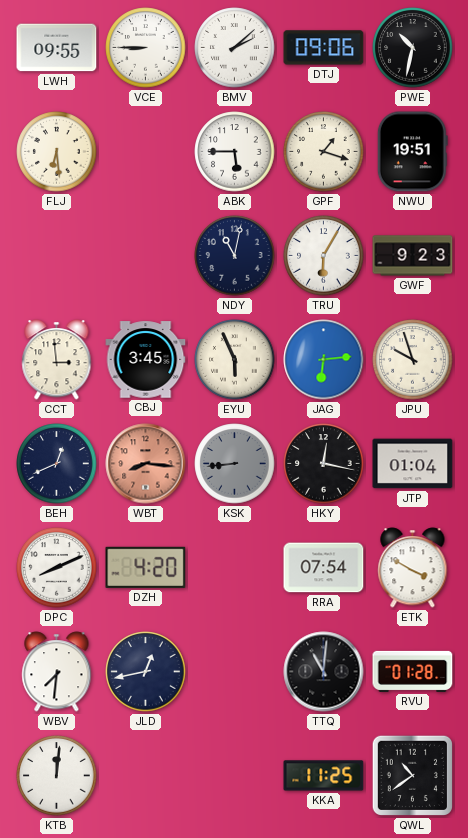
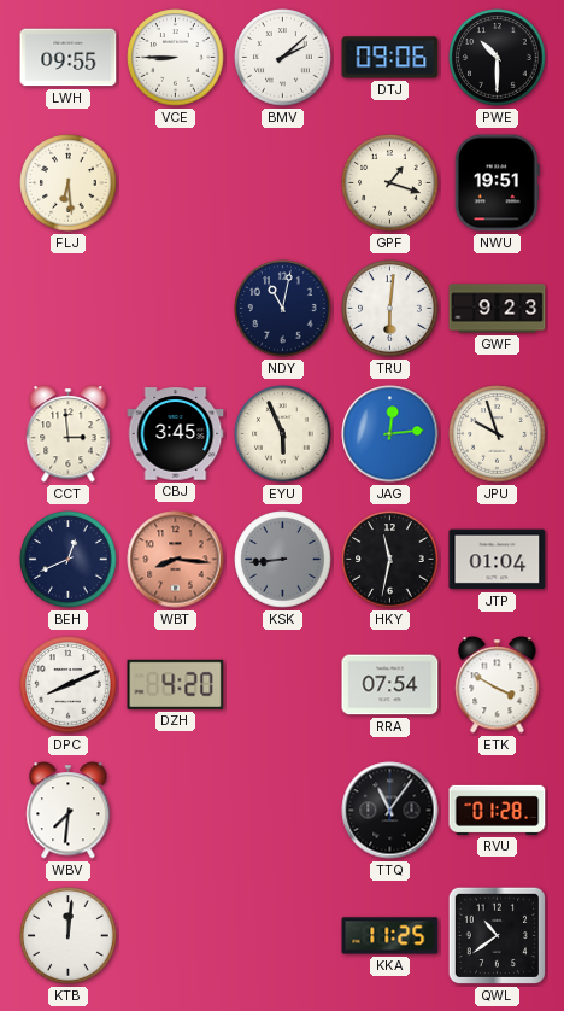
PWE: 10:32 -> 10:30 (498, 58)
ABK: 5:45 -> none (235, 152)
TRU: 6:05 -> 6:01 (390, 309)
JAG: 6:14 -> 12:14 (390, 434)
HKY: 12:17 -> 11:32 (390, 560)
JLD: 12:43 -> none (146, 672)
TTQ: 11:01 -> 11:06 (390, 811)
